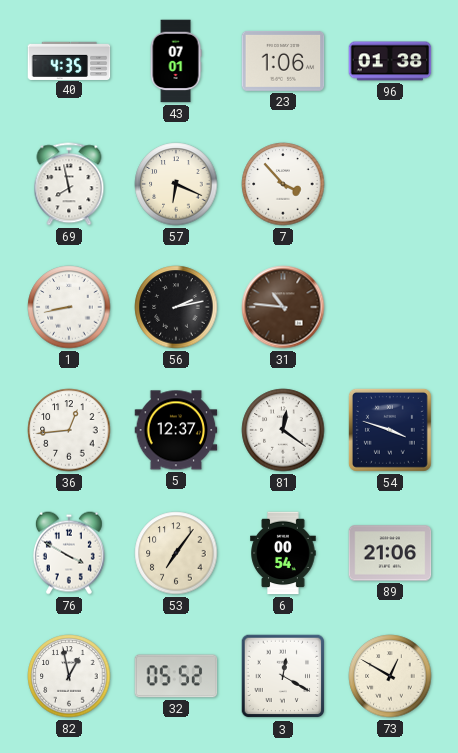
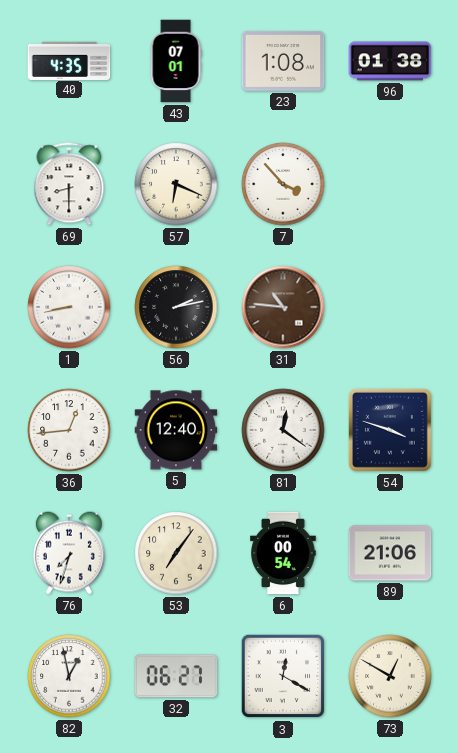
23: 1:06 -> 1:08 (283, 61)
69: 7:58 -> 8:30 (69, 184)
5: 12:37 -> 12:40 (176, 430)
76: 3:50 -> 7:33 (69, 553)
32: 05:52 -> 06:27 (176, 676)
